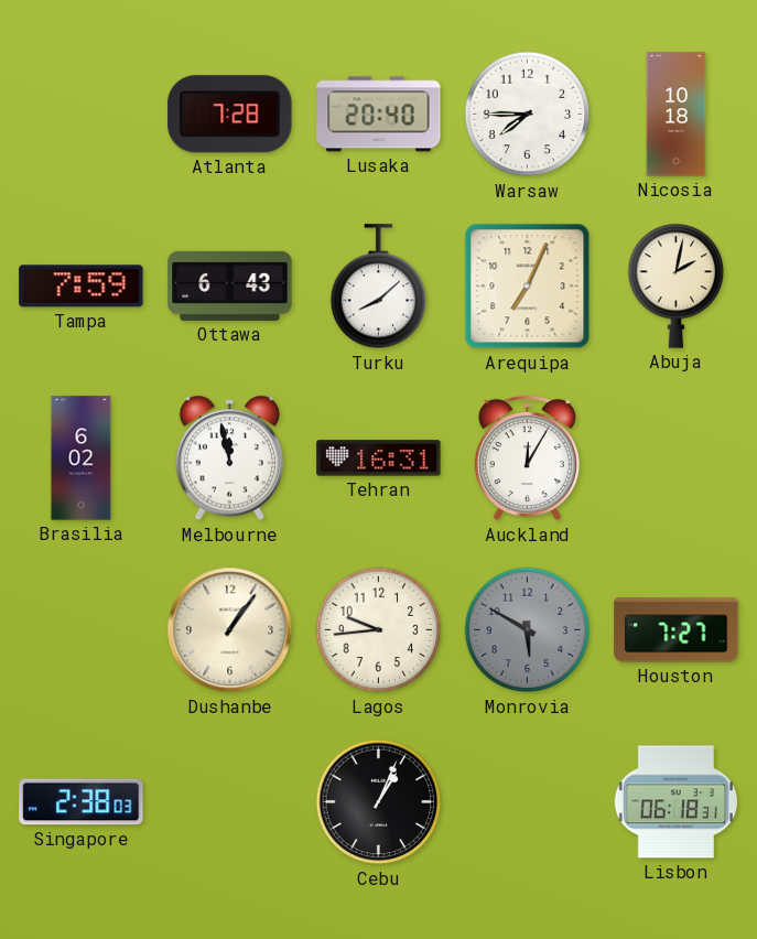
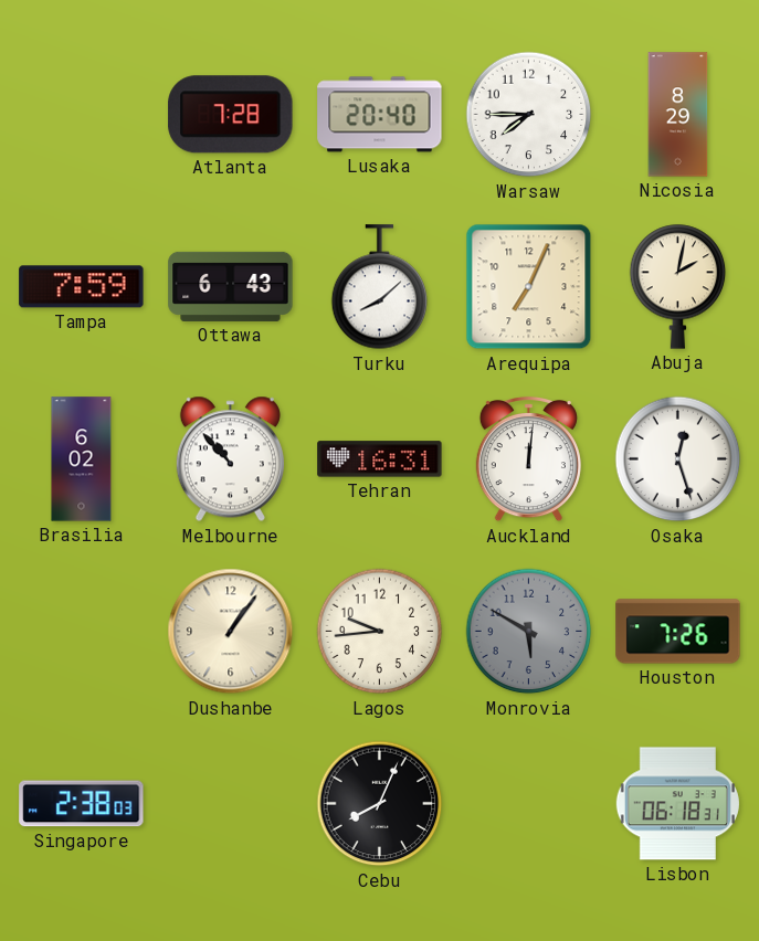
Nicosia: 10:18 -> 8:29 (678, 115)
Melbourne: 11:58 -> 10:53 (230, 459)
Auckland: 12:05 -> 12:01 (528, 459)
Osaka: none -> 12:27 (678, 459)
Houston: 7:27 -> 7:26 (678, 632)
Cebu: 1:04 -> 8:04 (380, 804)
